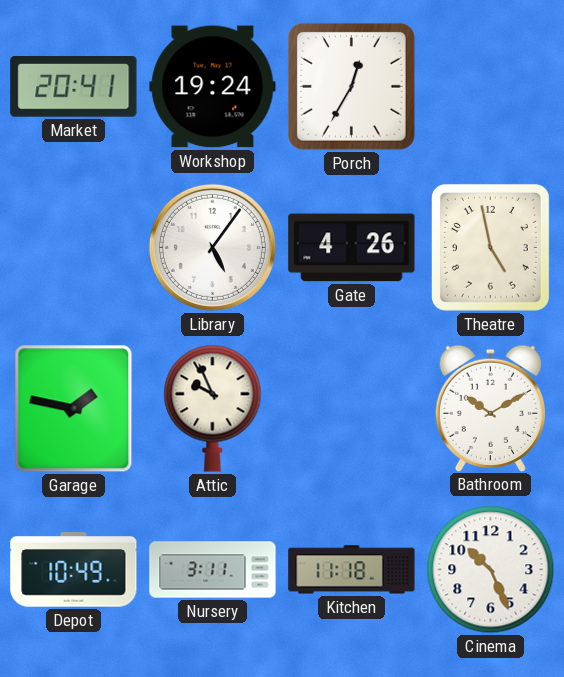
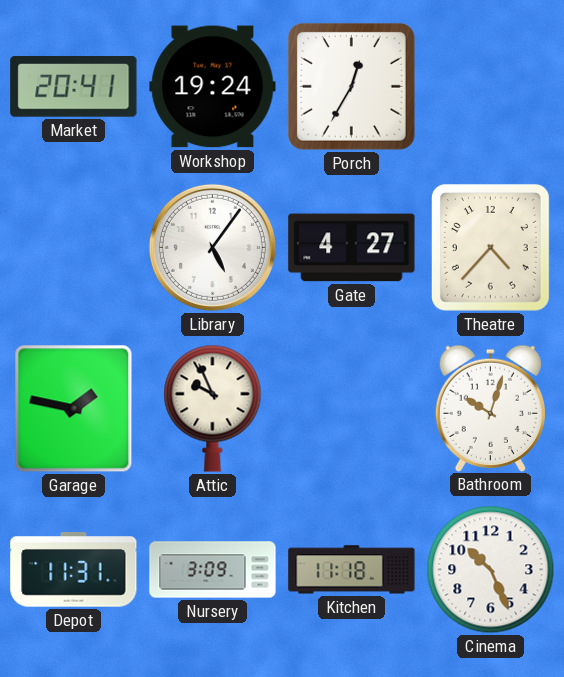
Gate: 4:26 -> 4:27 (352, 248)
Theatre: 4:58 -> 4:37 (490, 247)
Bathroom: 10:10 -> 10:03 (490, 408)
Depot: 10:49 -> 11:31 (74, 570)
Nursery: 3:11 -> 3:09 (213, 570)
